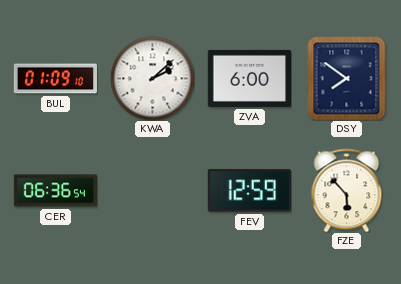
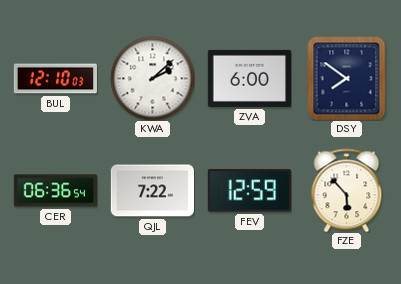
BUL: 01:09 -> 12:10 (55, 79)
QJL: none -> 7:22 (152, 191)
